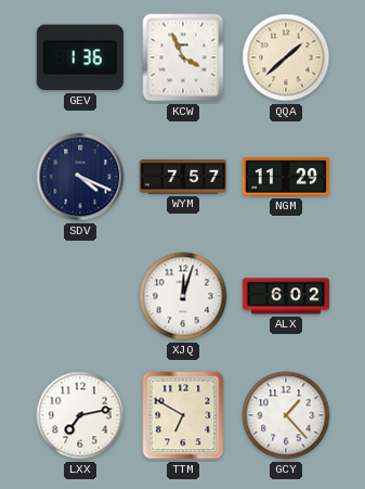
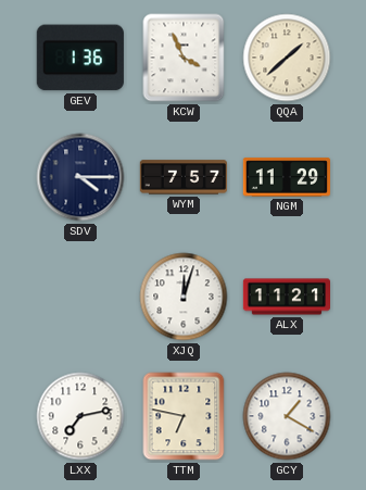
SDV: 4:19 -> 4:15 (80, 177)
ALX: 6:02 -> 11:21 (286, 297)
TTM: 6:50 -> 6:47 (184, 416)
GCY: 1:23 -> 1:20 (287, 416)
